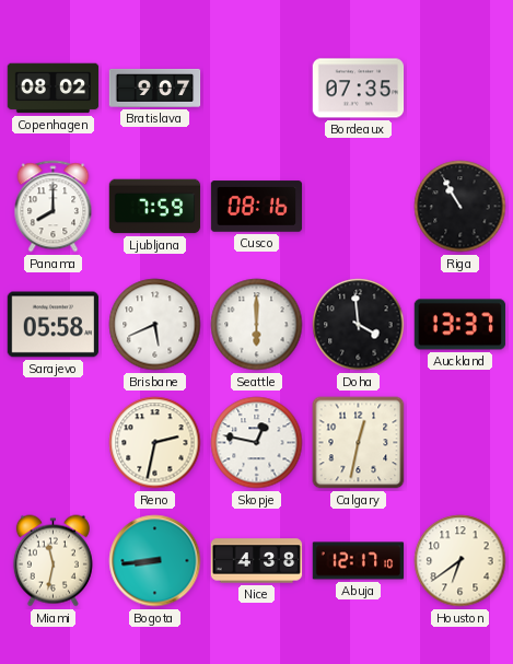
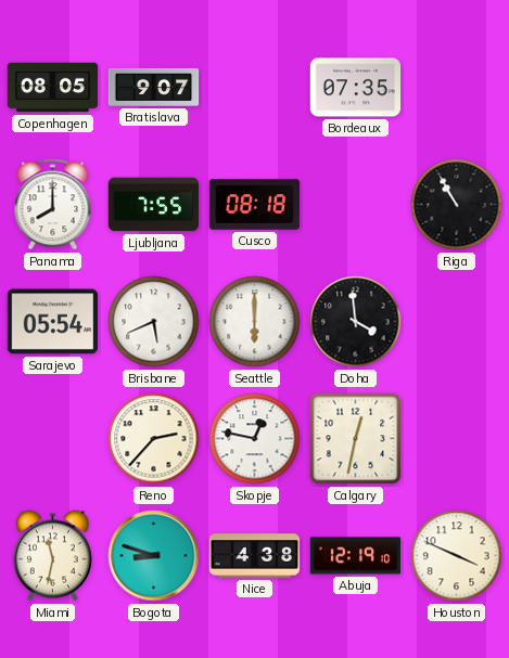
Copenhagen: 08:02 -> 08:05 (53, 88)
Ljubljana: 7:59 -> 7:55 (154, 205)
Cusco: 08:16 -> 08:18 (255, 205)
Sarajevo: 05:58 -> 05:54 (53, 322)
Auckland: 13:37 -> none (460, 325)
Reno: 2:32 -> 2:37 (154, 439)
Bogota: 8:44 -> 8:48 (154, 556)
Abuja: 12:17 -> 12:19 (356, 556)
Houston: 6:39 -> 3:49 (457, 556)
